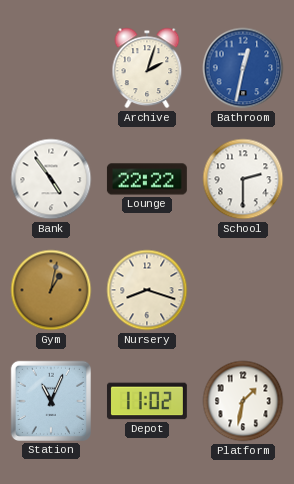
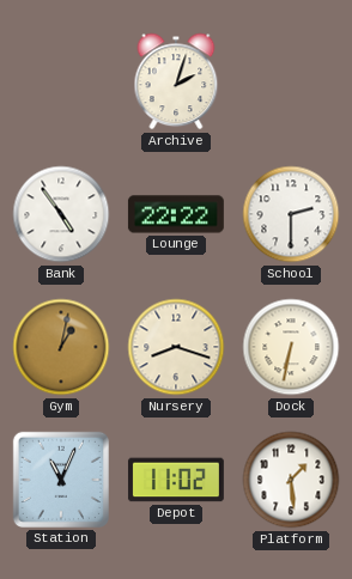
Bathroom: 12:32 -> none (243, 68)
Dock: none -> 6:32 (291, 347)
Platform: 1:32 -> 1:29 (291, 480)
